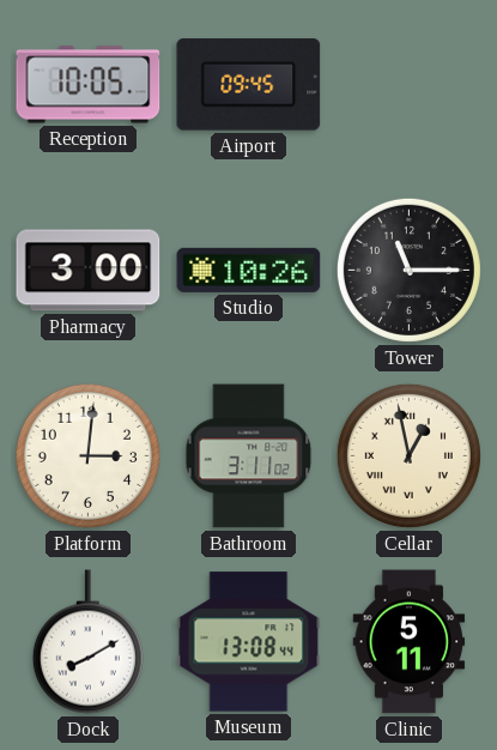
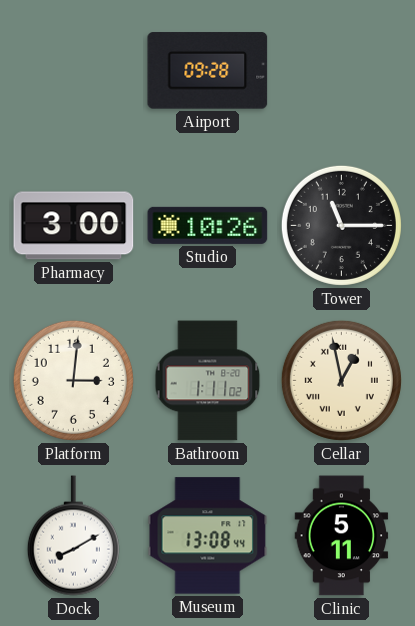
Reception: 10:05 -> none (89, 85)
Airport: 09:45 -> 09:28 (208, 71)
Bathroom: 3:11 -> 1:11 (208, 381)
